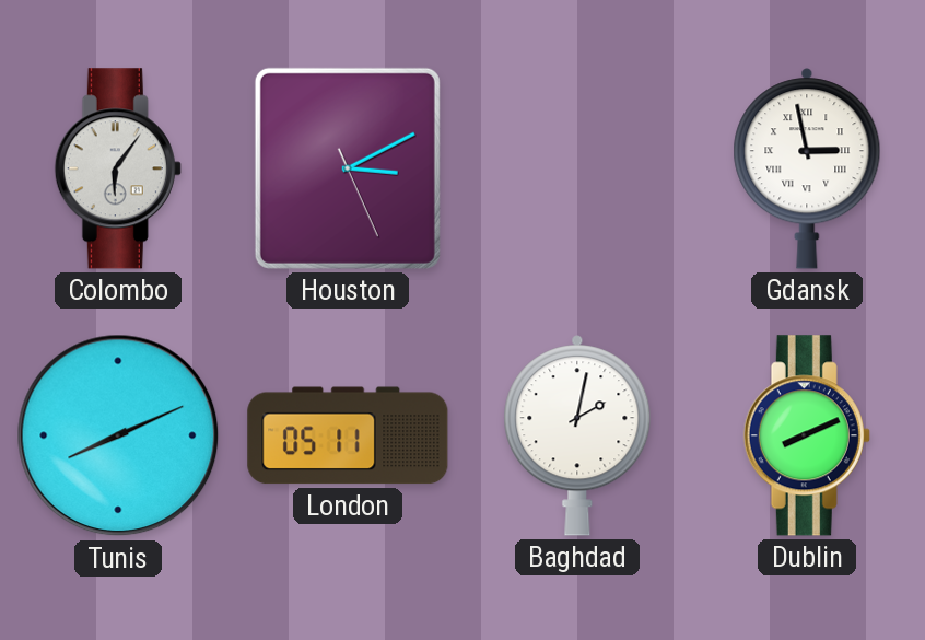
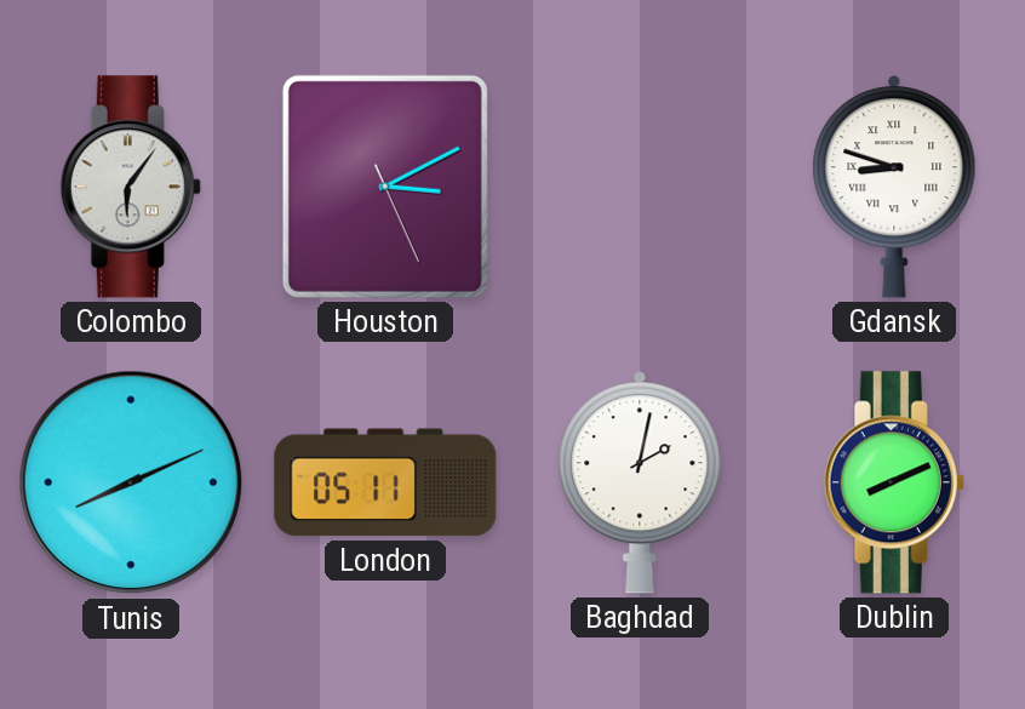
Gdansk: 2:58 -> 8:48 (894, 187)
